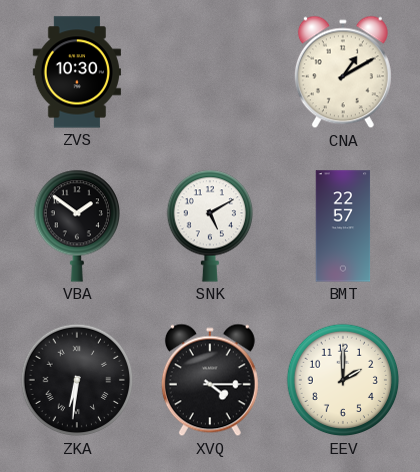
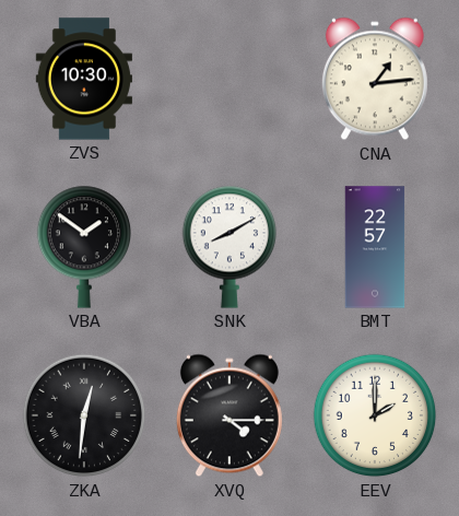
CNA: 1:10 -> 1:14 (375, 79)
SNK: 5:10 -> 8:10 (228, 247)
ZKA: 6:31 -> 12:31 (84, 415)
